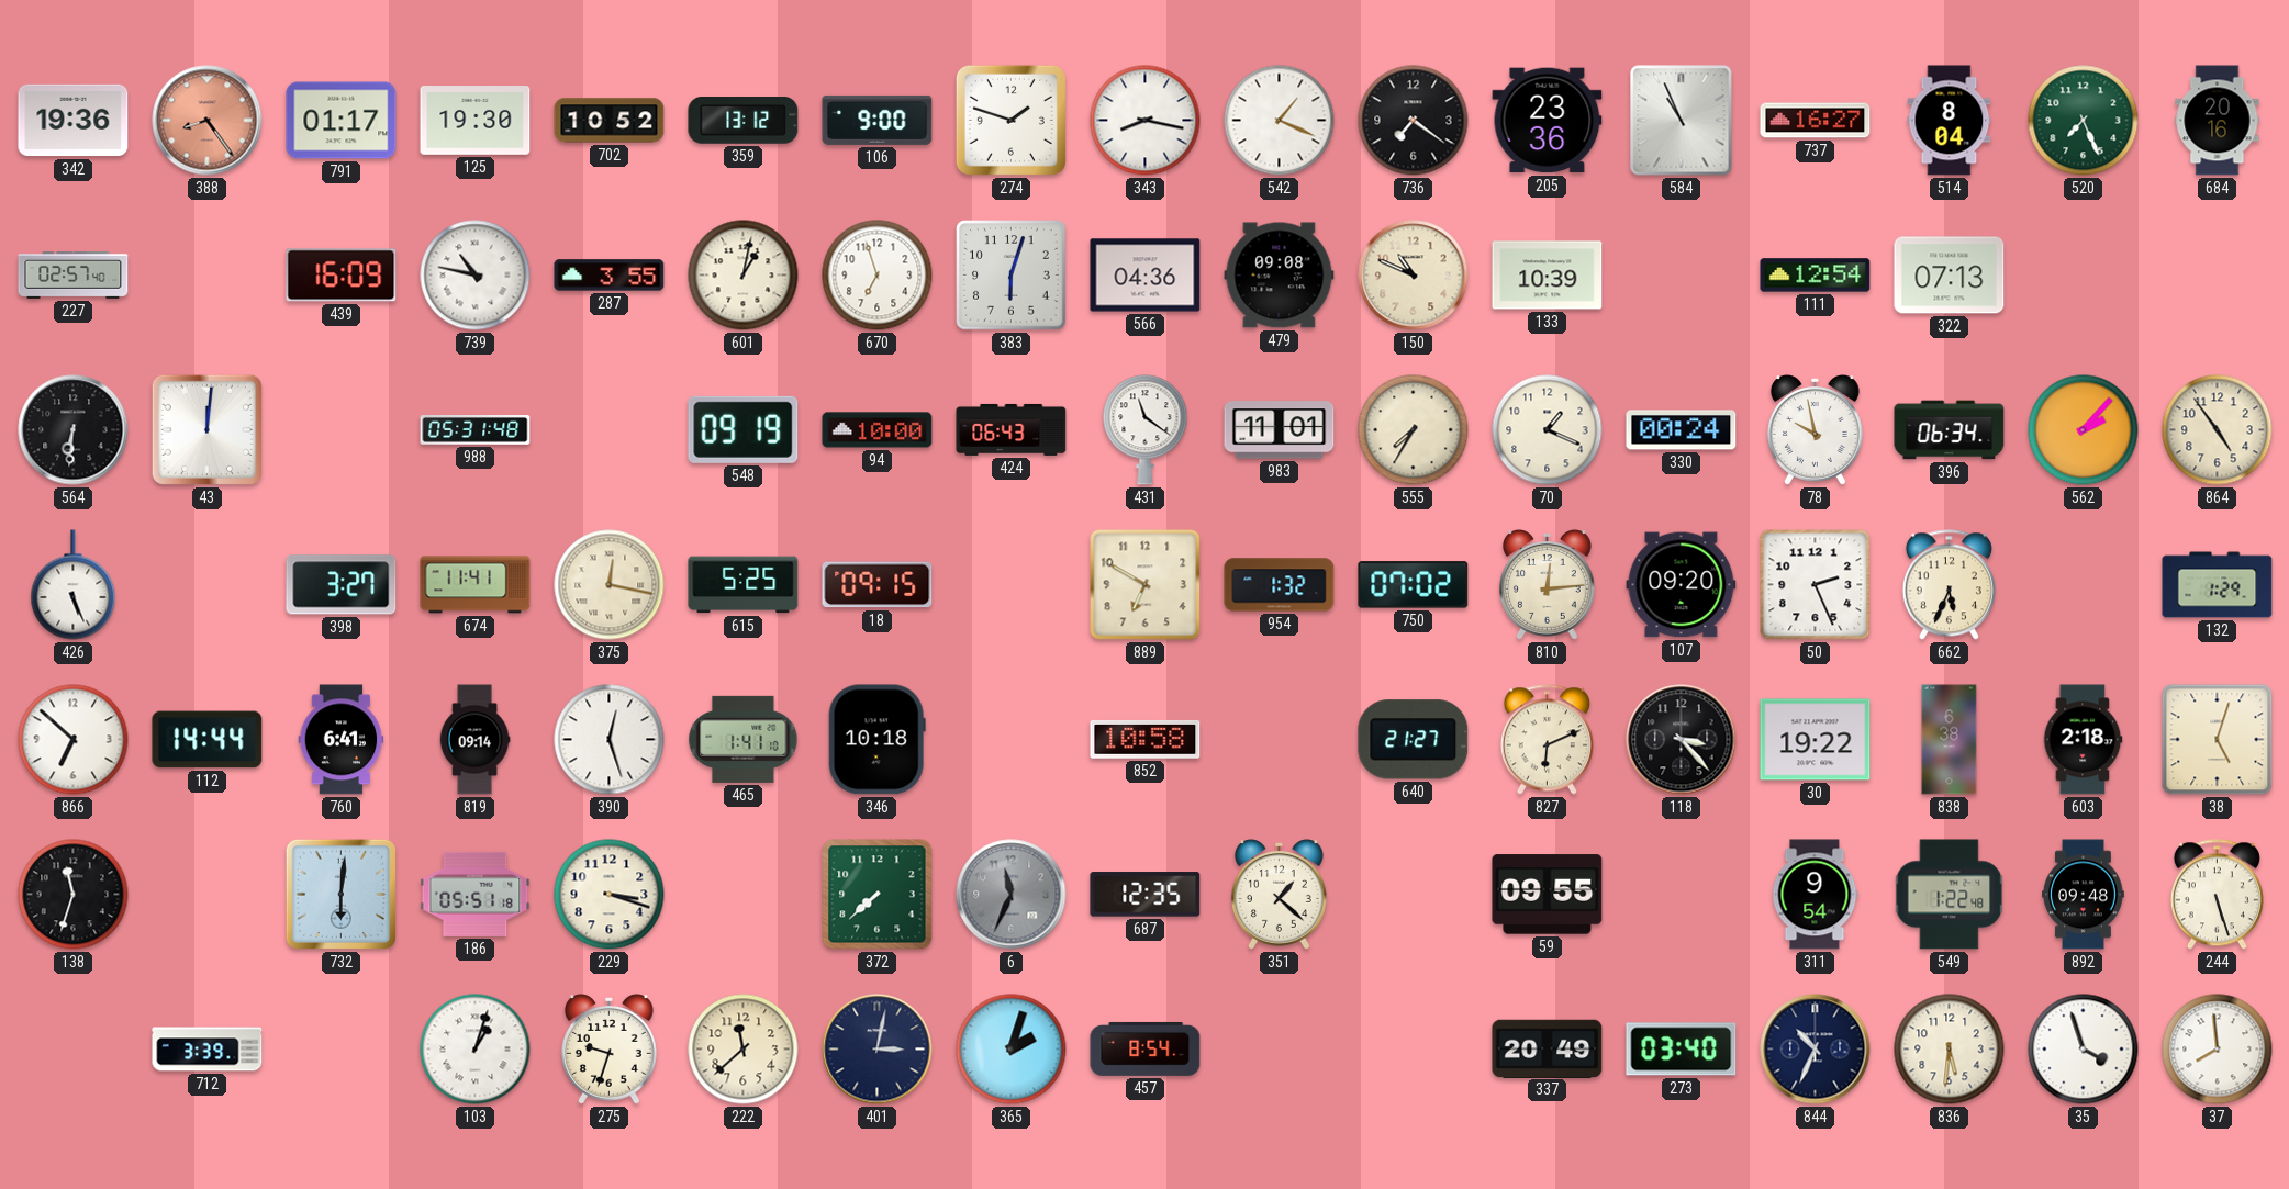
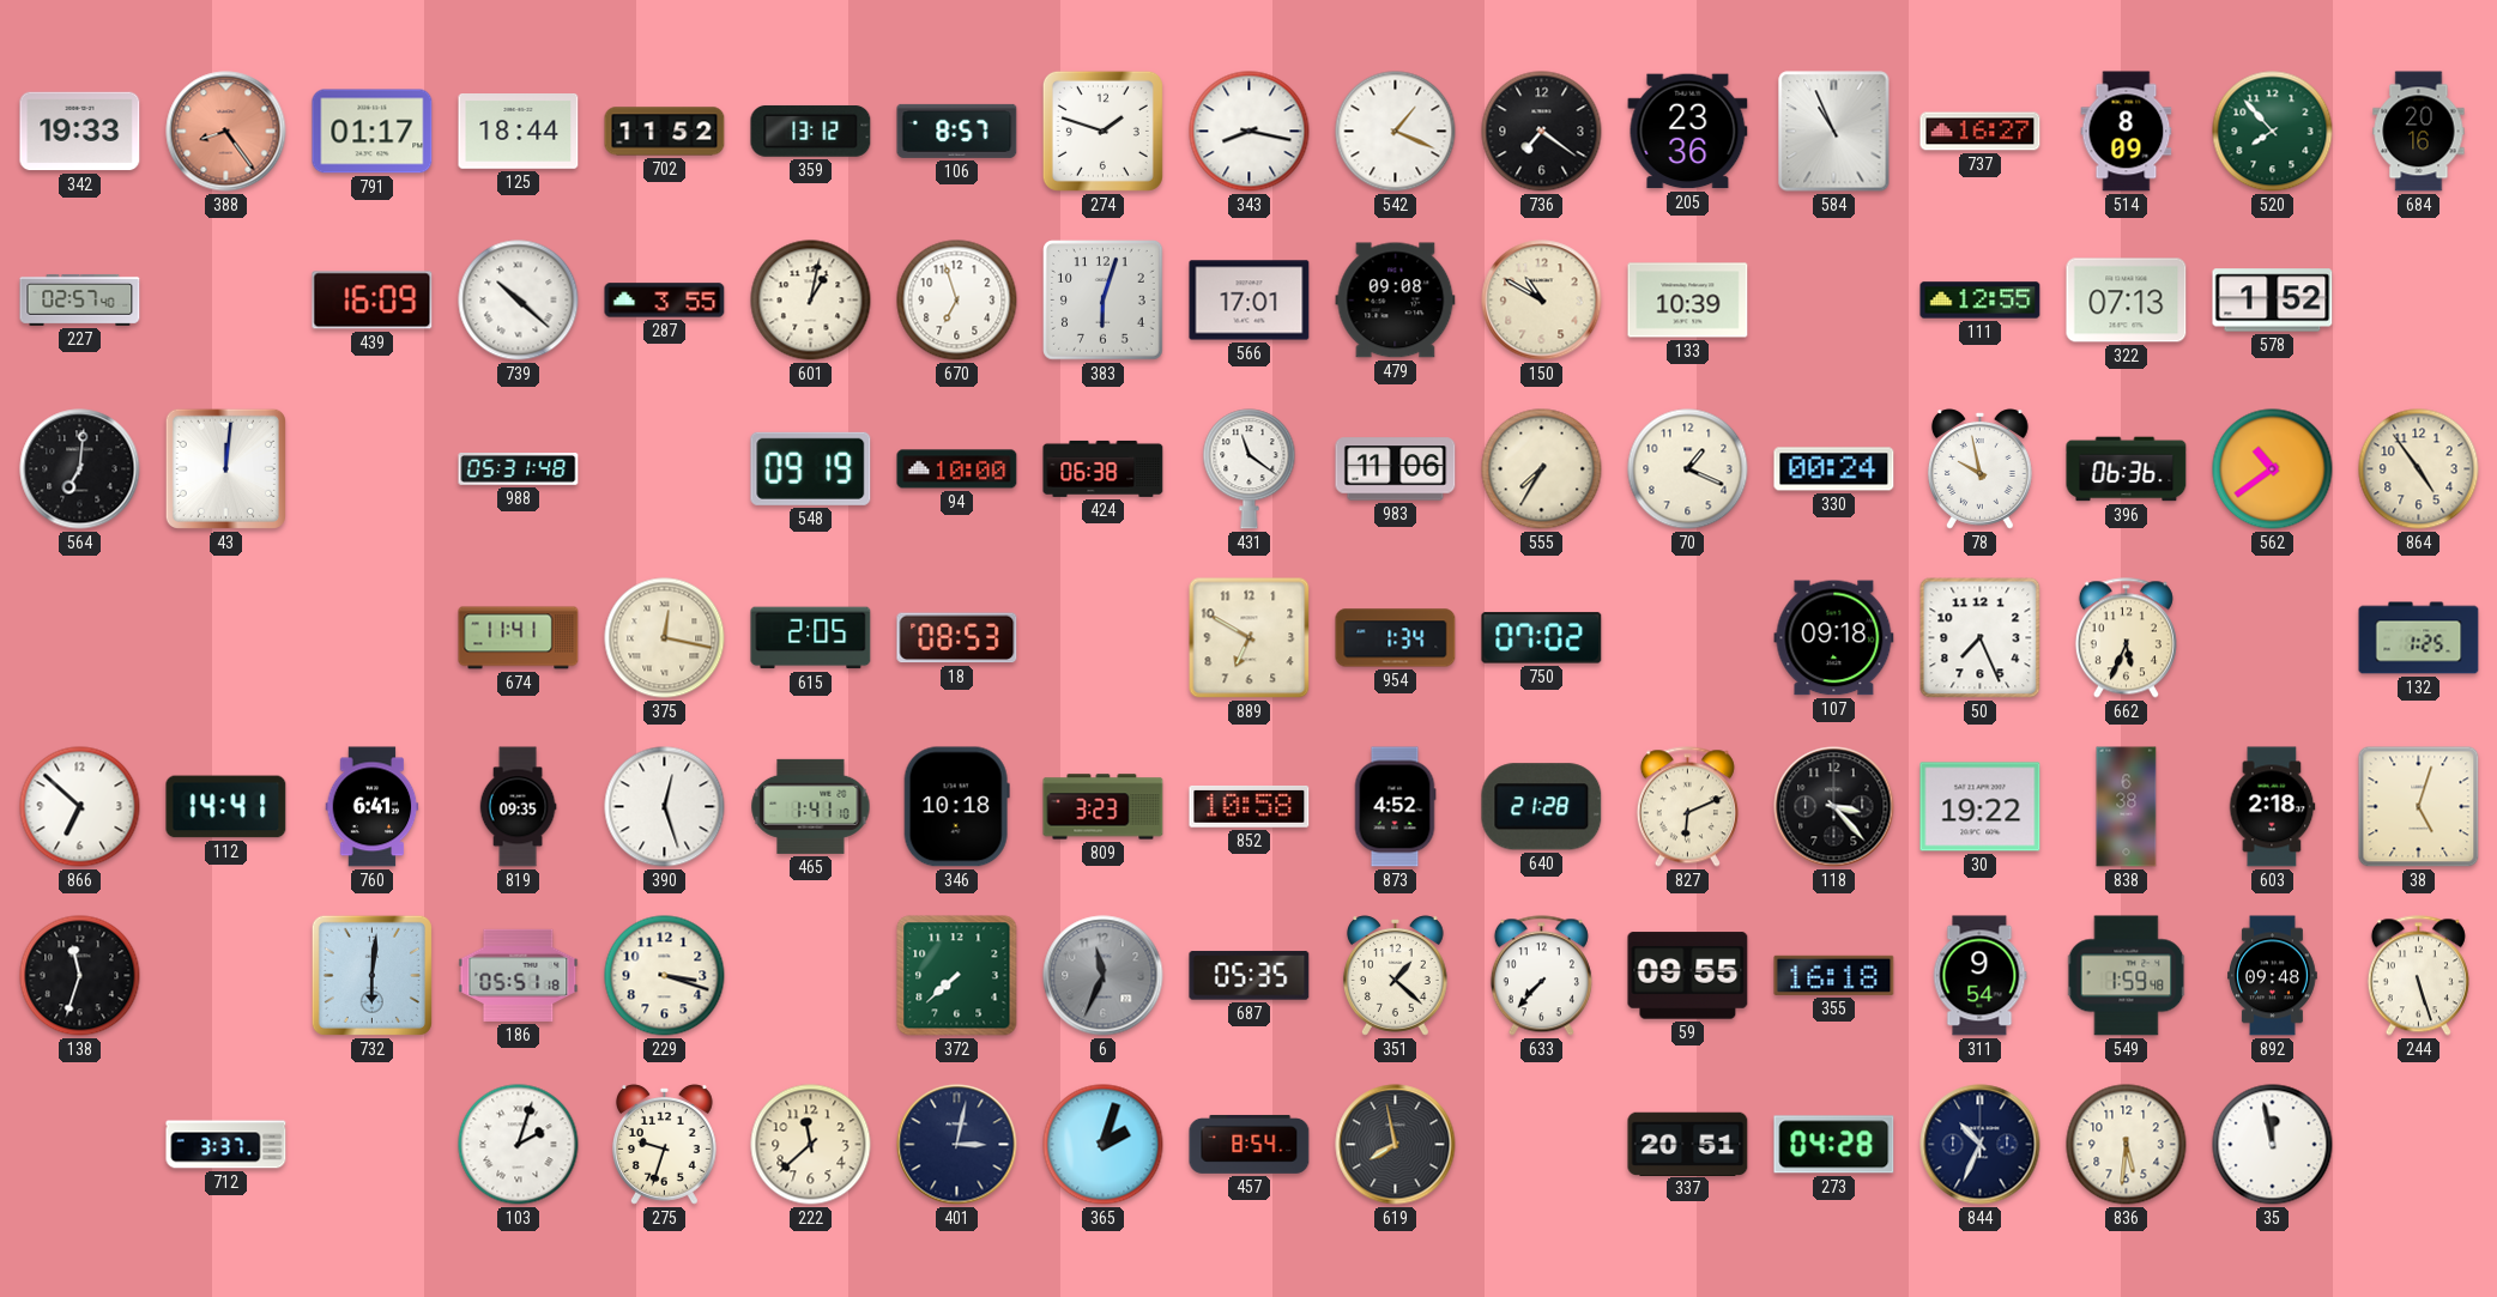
342: 19:36 -> 19:33 (80, 132)
125: 19:30 -> 18:44 (519, 132)
702: 10:52 -> 11:52 (665, 132)
106: 9:00 -> 8:57 (957, 131)
514: 8:04 -> 8:09 (2127, 132)
520: 7:26 -> 7:53 (2273, 132)
739: 10:47 -> 10:22 (519, 301)
566: 04:36 -> 17:01 (1250, 301)
150: 10:49 -> 10:50 (1542, 301)
111: 12:54 -> 12:55 (1981, 301)
578: none -> 1:52 (2273, 301)
564: 6:31 -> 7:01 (80, 469)
424: 06:43 -> 06:38 (1104, 468)
983: 11:01 -> 11:06 (1396, 469)
396: 06:34 -> 06:36 (2127, 469)
562: 2:07 -> 10:39 (2273, 469)
426: 5:26 -> none (74, 585)
398: 3:27 -> none (342, 585)
615: 5:25 -> 2:05 (811, 638)
18: 09:15 -> 08:53 (957, 638)
954: 1:32 -> 1:34 (1396, 638)
810: 12:14 -> none (1547, 585)
107: 09:20 -> 09:18 (1834, 638)
50: 2:26 -> 7:26 (1981, 638)
132: 1:29 -> 1:25 (2419, 638)
112: 14:44 -> 14:41 (226, 807)
819: 09:14 -> 09:35 (518, 807)
809: none -> 3:23 (1104, 807)
873: none -> 4:52 (1395, 807)
640: 21:27 -> 21:28 (1542, 807)
687: 12:35 -> 05:35 (1250, 976)
633: none -> 7:37 (1541, 976)
355: none -> 16:18 (1834, 975)
549: 1:22 -> 1:59 (2127, 976)
712: 3:39 -> 3:37 (226, 1145)
103: 1:03 -> 2:03 (519, 1145)
619: none -> 7:58 (1396, 1145)
337: 20:49 -> 20:51 (1688, 1144)
273: 03:40 -> 04:28 (1834, 1145)
35: 3:57 -> 11:58 (2273, 1145)
37: 7:59 -> none (2218, 1050)
